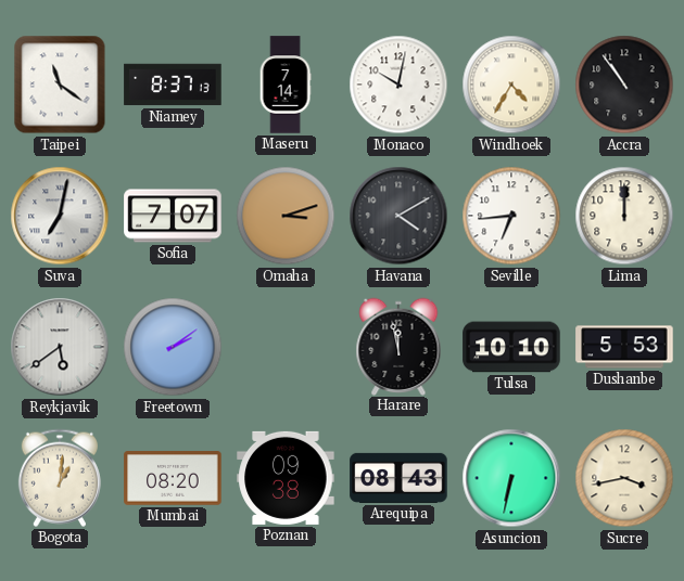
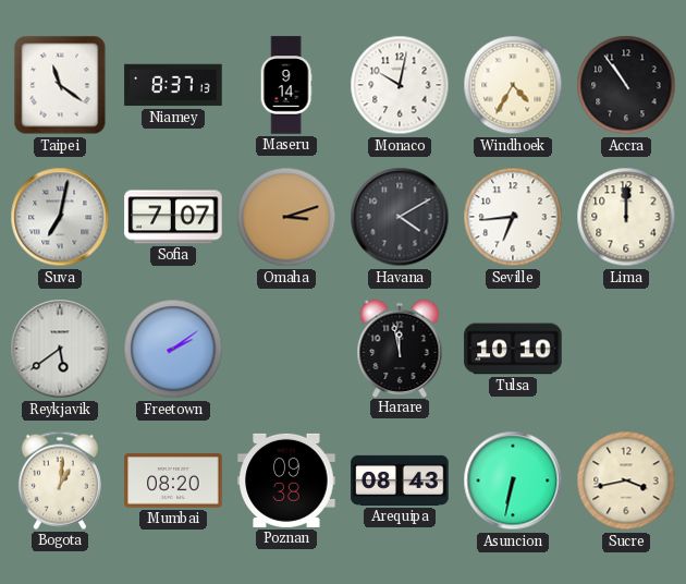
Maseru: 7:14 -> 9:14 (286, 85)
Dushanbe: 5:53 -> none (624, 347)
